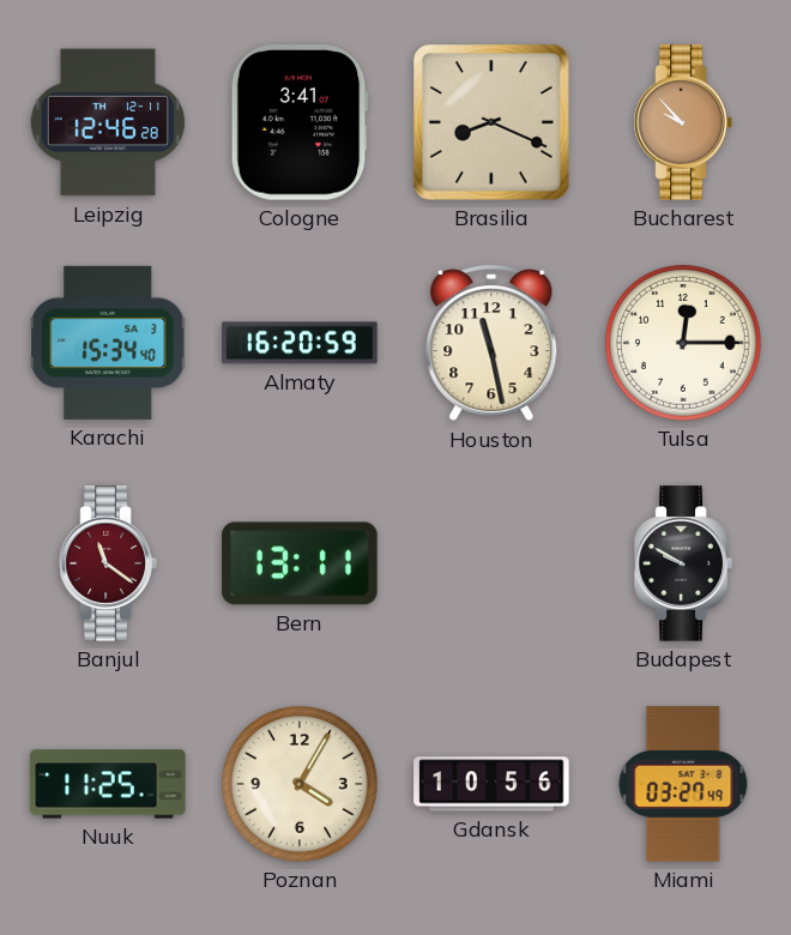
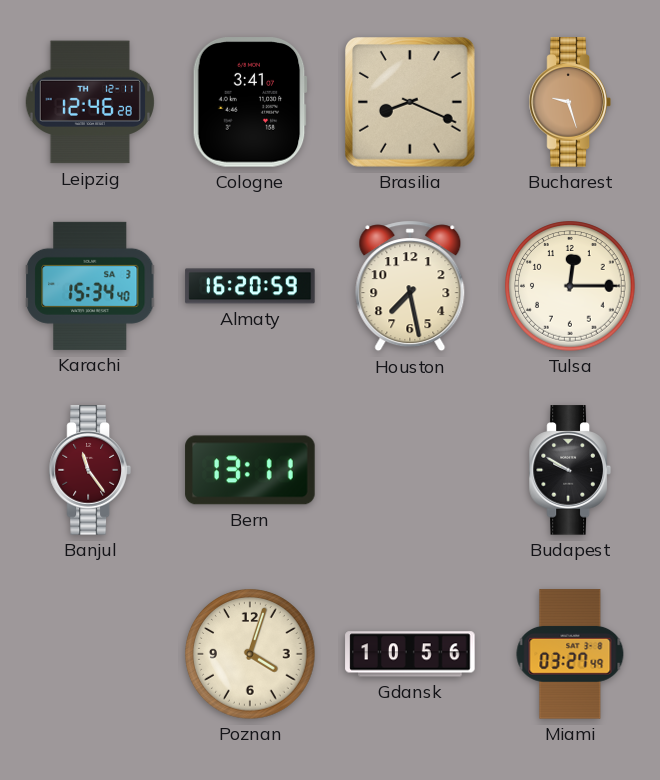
Bucharest: 9:53 -> 9:27 (570, 102)
Houston: 11:28 -> 7:28 (410, 286)
Banjul: 11:21 -> 11:24 (90, 470)
Nuuk: 11:25 -> none (108, 784)
Poznan: 4:05 -> 4:03 (250, 654)
